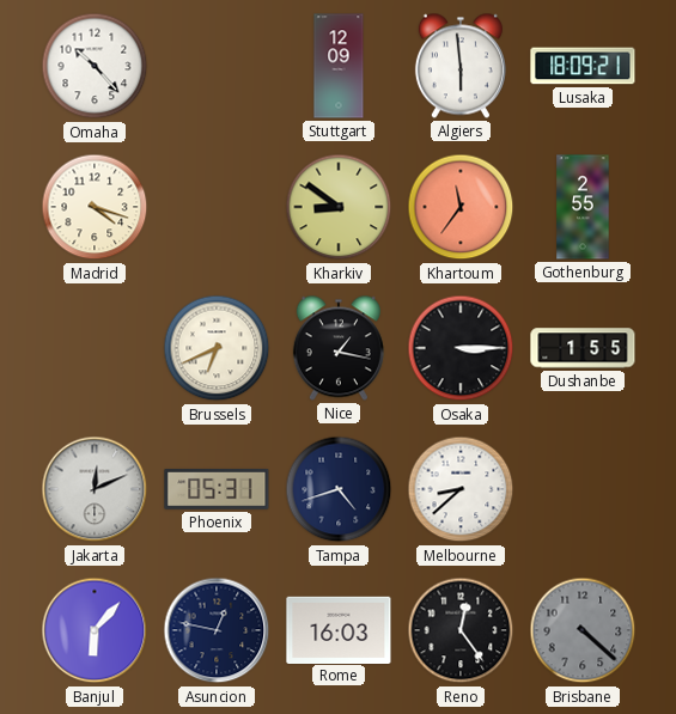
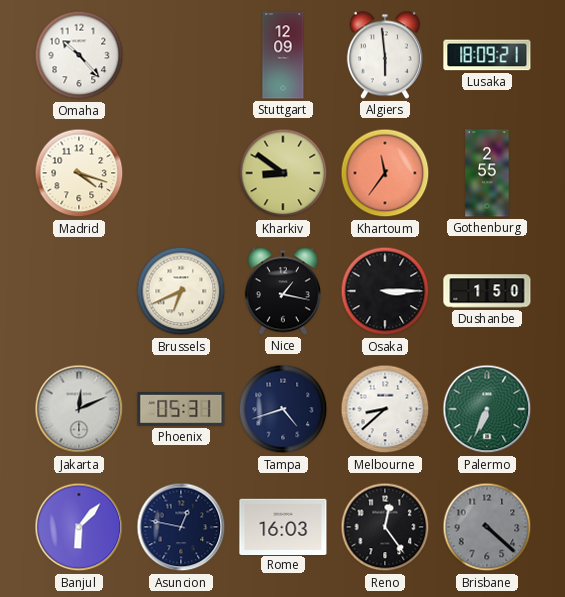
Dushanbe: 1:55 -> 1:50 (487, 291)
Palermo: none -> 6:34 (487, 409)
